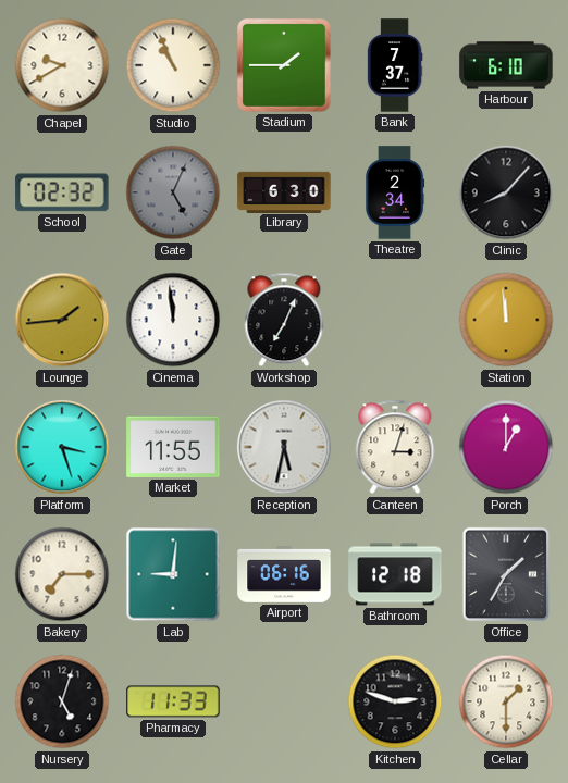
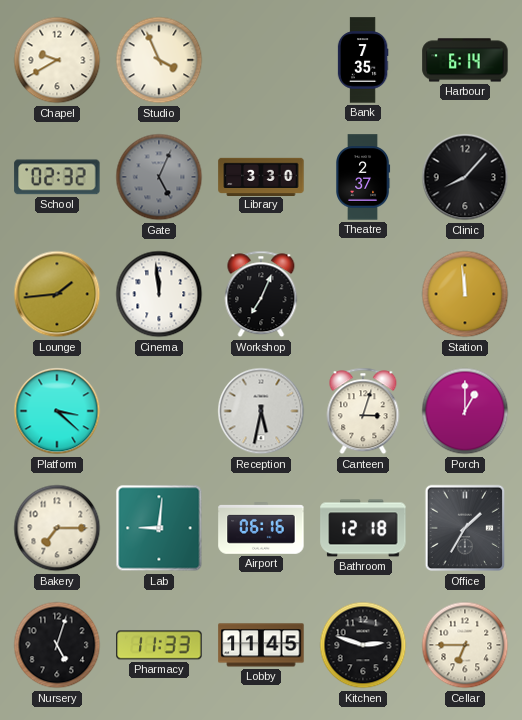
Studio: 10:56 -> 3:56 (159, 60)
Stadium: 1:45 -> none (284, 65)
Bank: 7:37 -> 7:35 (363, 60)
Harbour: 6:10 -> 6:14 (465, 60)
Library: 6:30 -> 3:30 (261, 176)
Theatre: 2:34 -> 2:37 (364, 177)
Platform: 3:27 -> 3:22 (57, 411)
Market: 11:55 -> none (173, 447)
Lobby: none -> 11:45 (261, 645)
Cellar: 1:30 -> 6:45 (465, 645)
